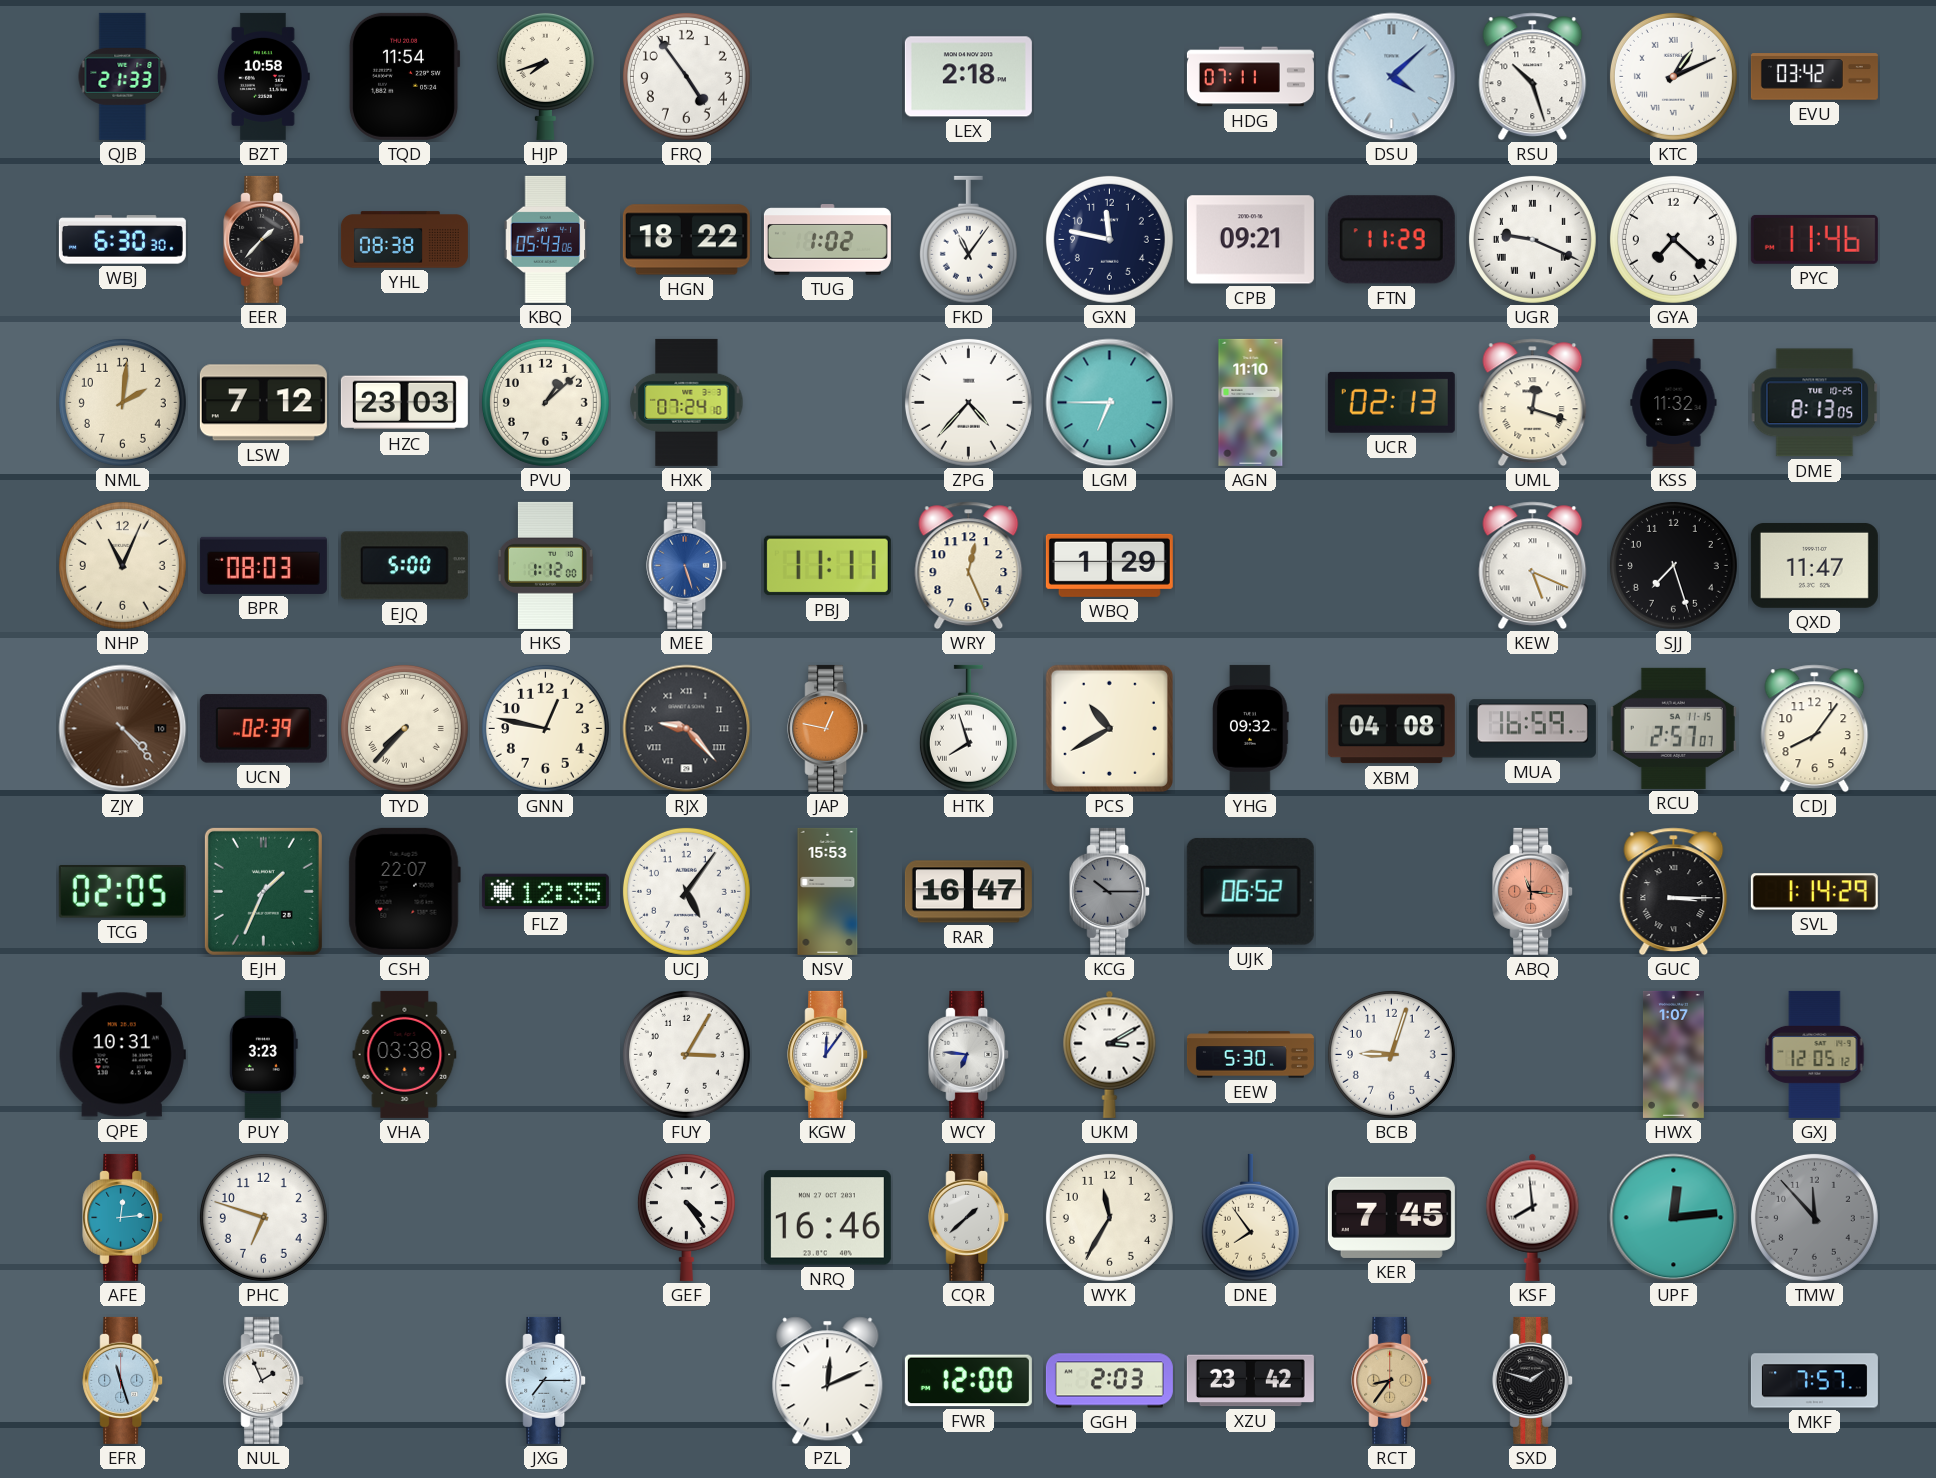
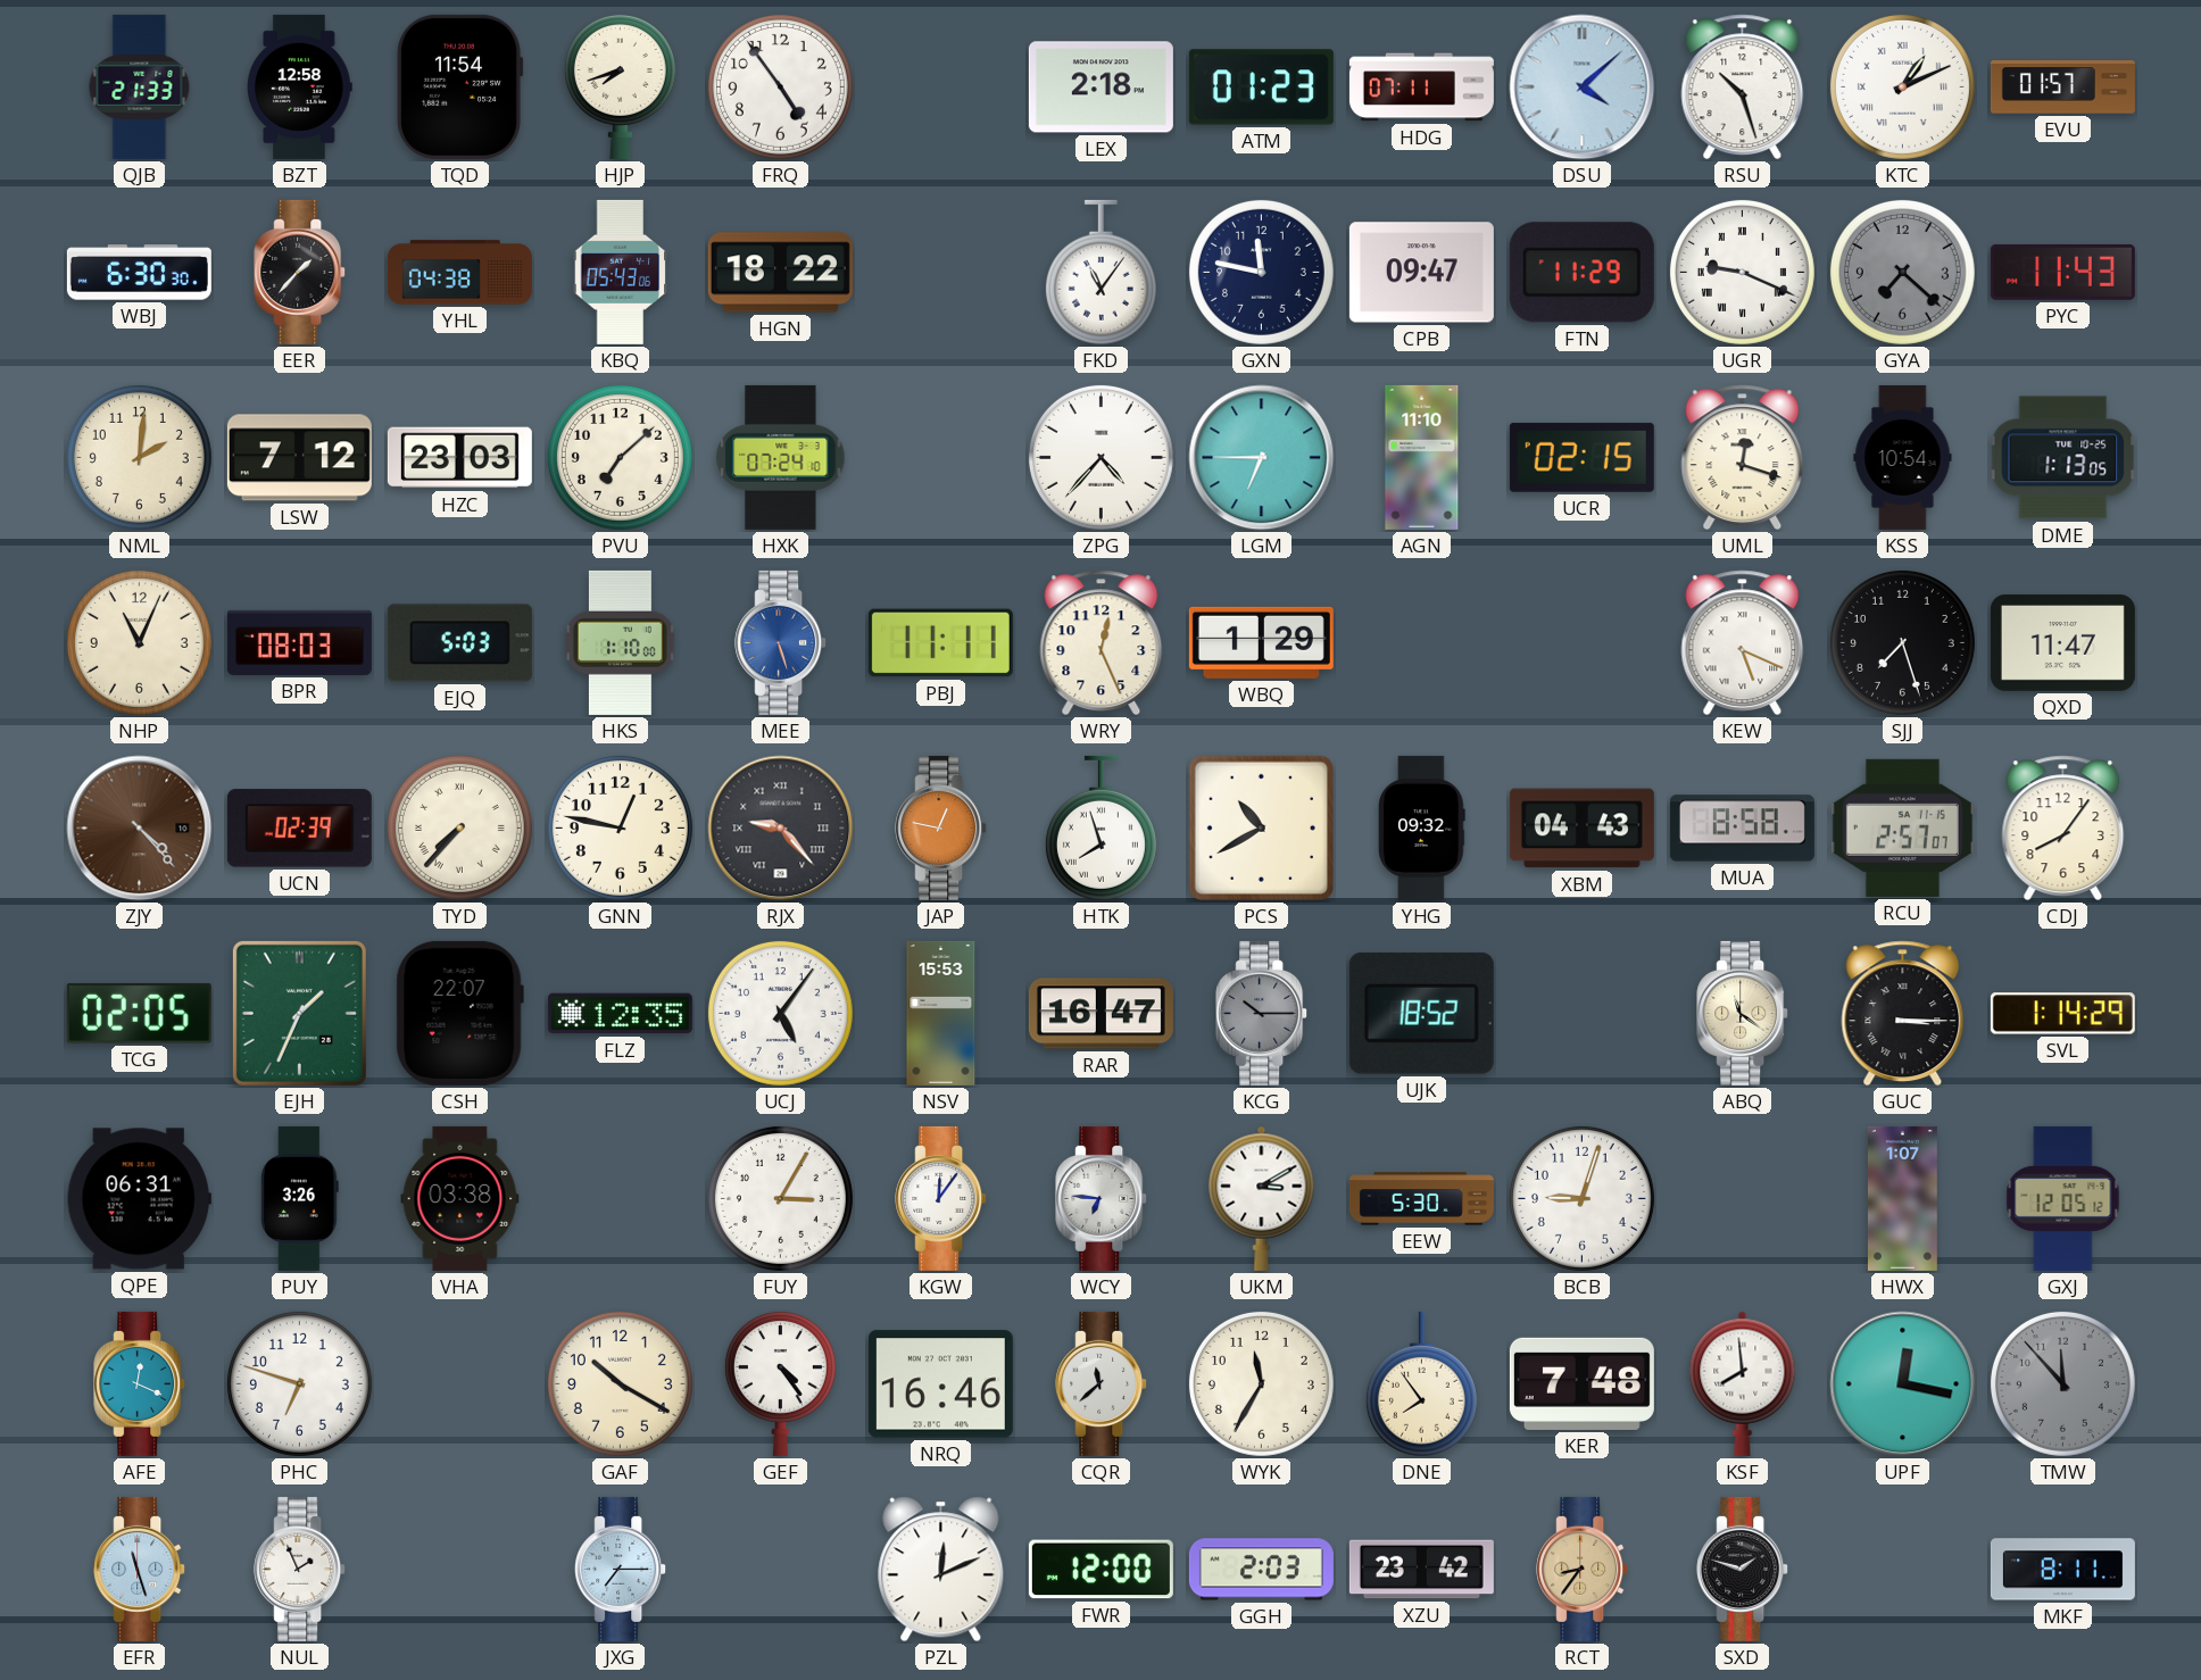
BZT: 10:58 -> 12:58 (299, 86)
ATM: none -> 01:23 (1261, 88)
EVU: 03:42 -> 01:57 (2062, 88)
YHL: 08:38 -> 04:38 (459, 273)
TUG: 1:02 -> none (827, 240)
CPB: 09:21 -> 09:47 (1421, 273)
GYA dial: white -> grey (1902, 272)
PYC: 11:46 -> 11:43 (2062, 272)
PVU: 1:08 -> 7:08 (620, 457)
UCR: 02:13 -> 02:15 (1581, 457)
KSS: 11:32 -> 10:54 (1903, 457)
DME: 8:13 -> 1:13 (2063, 458)
EJQ: 5:00 -> 5:03 (459, 643)
HKS: 1:12 -> 1:10 (620, 642)
XBM: 04:08 -> 04:43 (1581, 829)
MUA: 16:59 -> 8:58 (1742, 829)
UJK: 06:52 -> 18:52 (1421, 1013)
ABQ: 11:16 -> 11:21 (1743, 1013)
ABQ dial: salmon -> cream (1743, 1013)
QPE: 10:31 -> 06:31 (139, 1199)
PUY: 3:23 -> 3:26 (299, 1198)
AFE: 12:14 -> 12:19 (140, 1383)
GAF: none -> 10:20 (620, 1383)
CQR: 1:38 -> 11:38 (1102, 1383)
KER: 7:45 -> 7:48 (1581, 1383)
UPF: 12:14 -> 12:17 (1903, 1384)
MKF: 7:57 -> 8:11 (2062, 1570)
